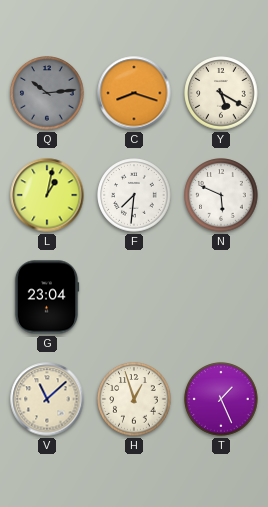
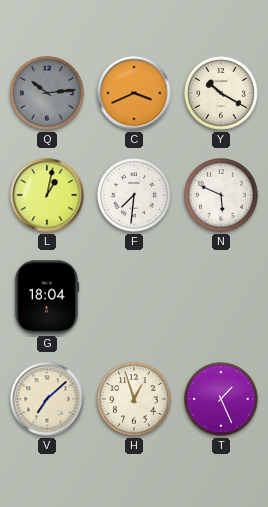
C: 8:18 -> 3:41 (134, 93)
Y: 5:20 -> 10:20 (221, 93)
G: 23:04 -> 18:04 (47, 297)
V: 11:08 -> 7:08 (47, 399)
